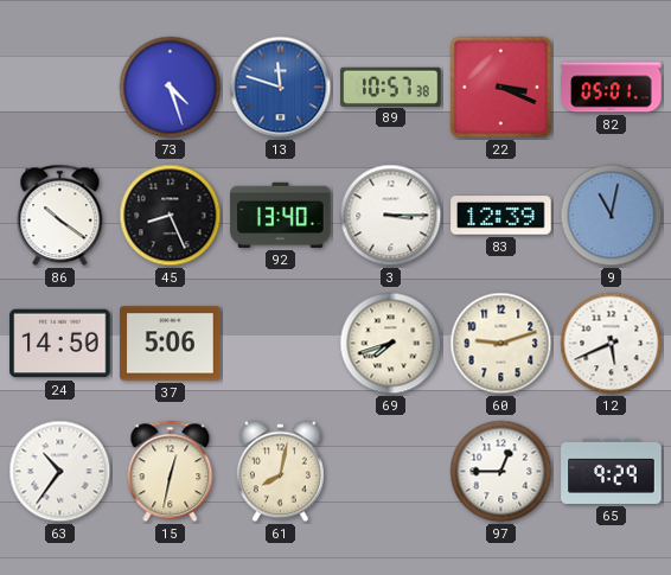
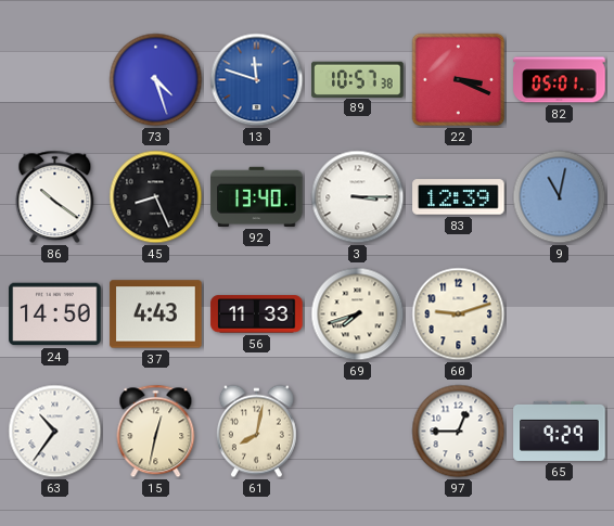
37: 5:06 -> 4:43 (156, 315)
56: none -> 11:33 (257, 315)
12: 5:41 -> none (612, 344)
